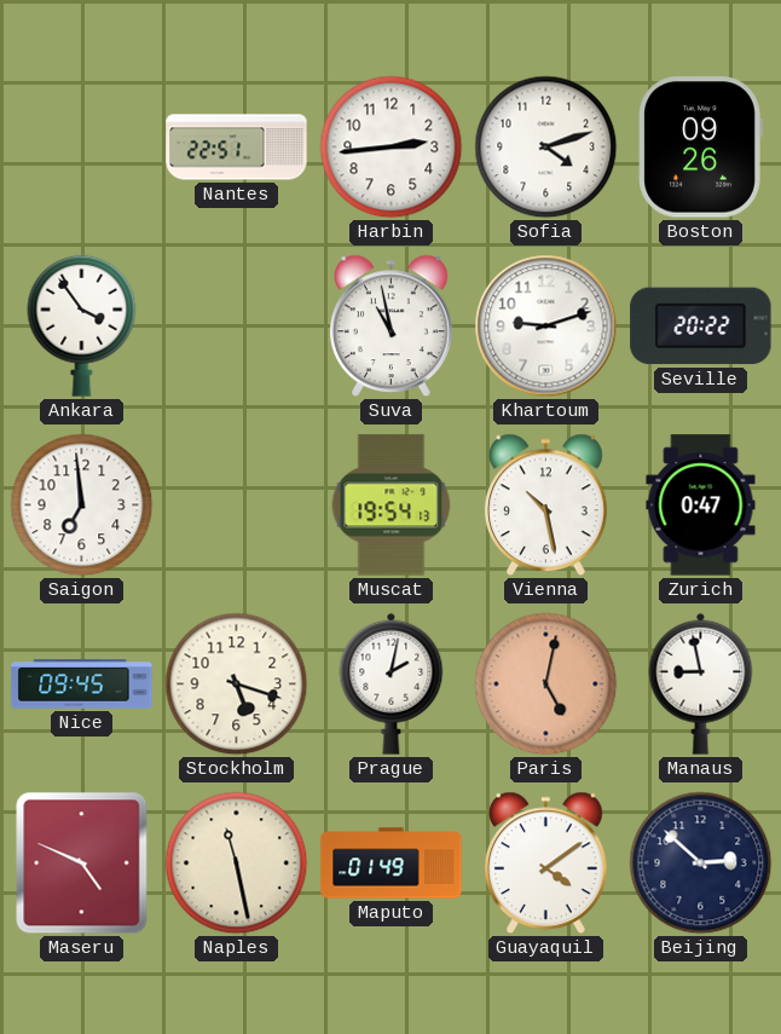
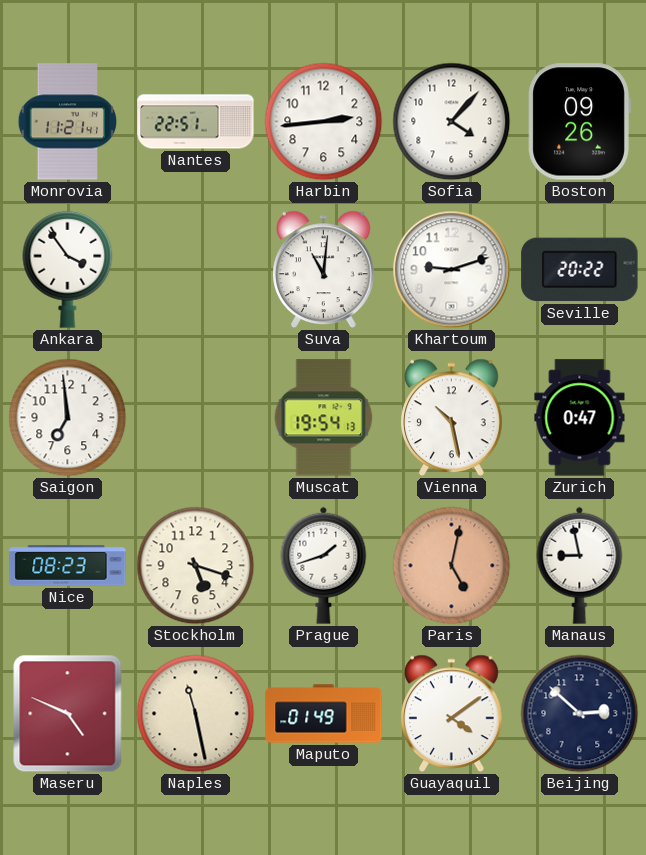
Monrovia: none -> 11:21 (68, 122)
Sofia: 4:12 -> 4:07 (452, 122)
Suva: 10:58 -> 11:01 (324, 270)
Nice: 09:45 -> 08:23 (68, 566)
Prague: 2:02 -> 1:42 (324, 565)
